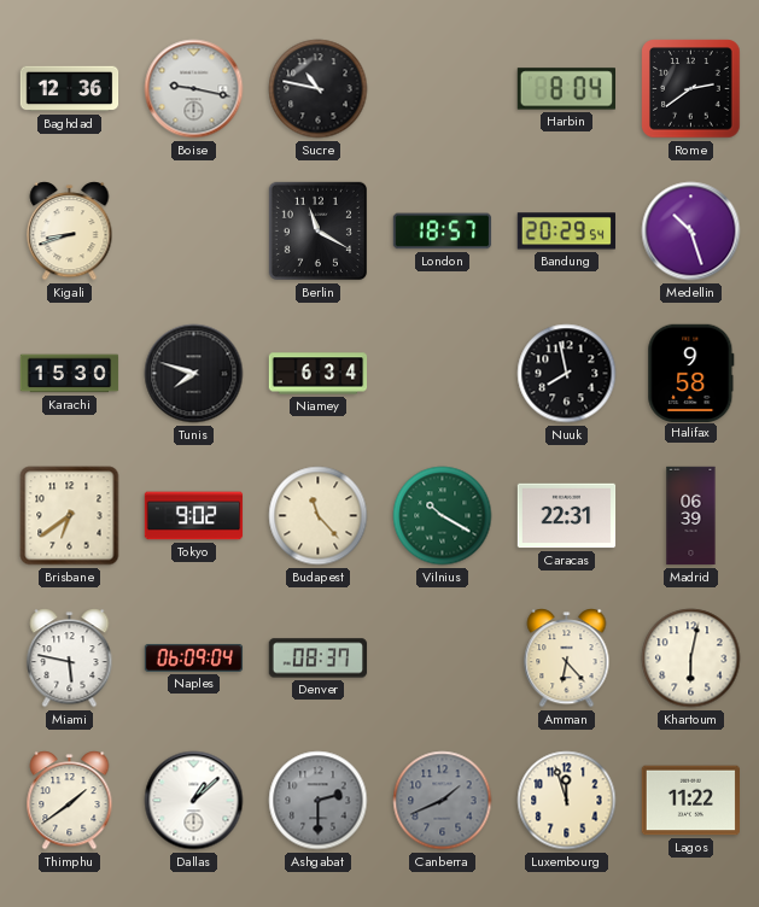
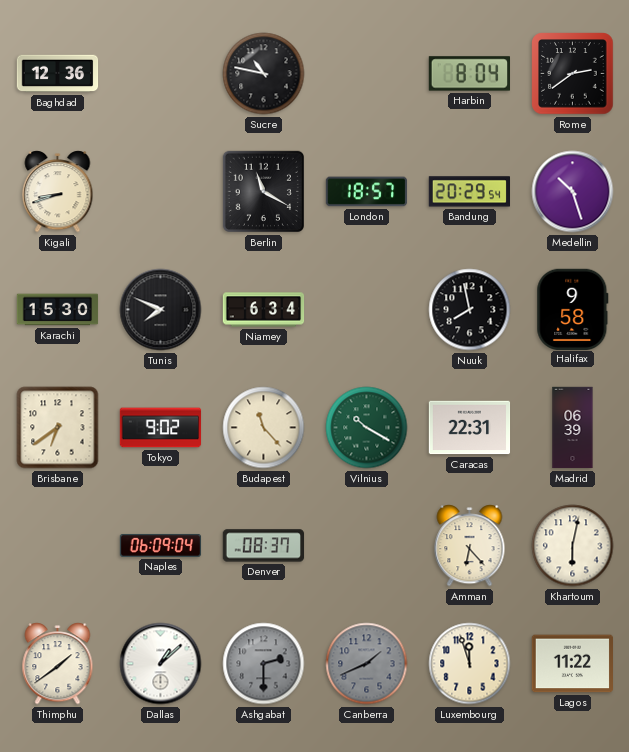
Boise: 9:17 -> none (194, 89)
Tunis: 7:48 -> 7:49 (161, 310)
Miami: 5:47 -> none (70, 659)
